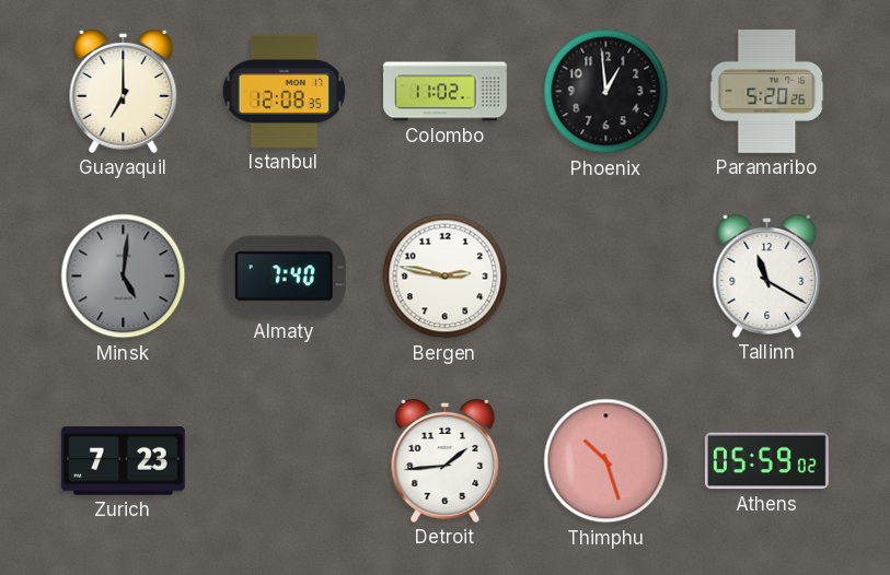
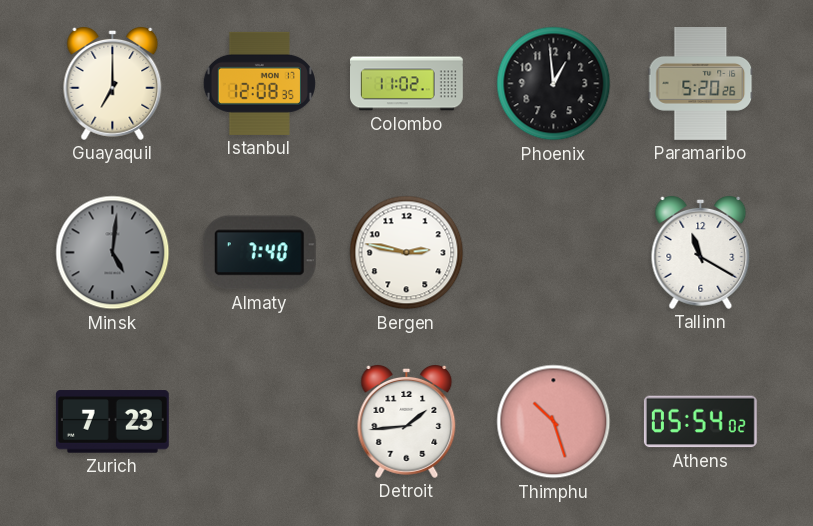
Athens: 05:59 -> 05:54 (700, 422)
